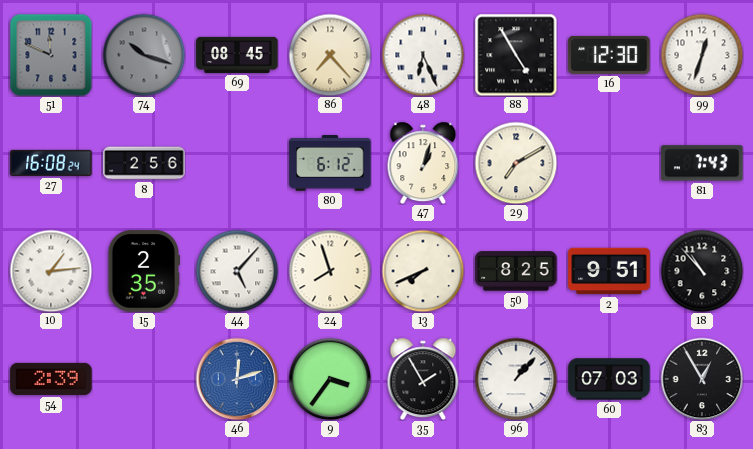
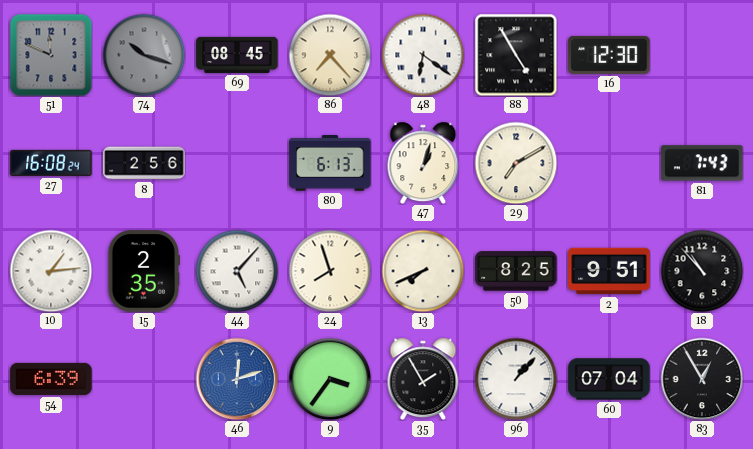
48: 6:26 -> 6:21 (423, 55)
99: 12:33 -> none (702, 55)
80: 6:12 -> 6:13 (330, 163)
54: 2:39 -> 6:39 (51, 379)
60: 07:03 -> 07:04 (609, 379)
